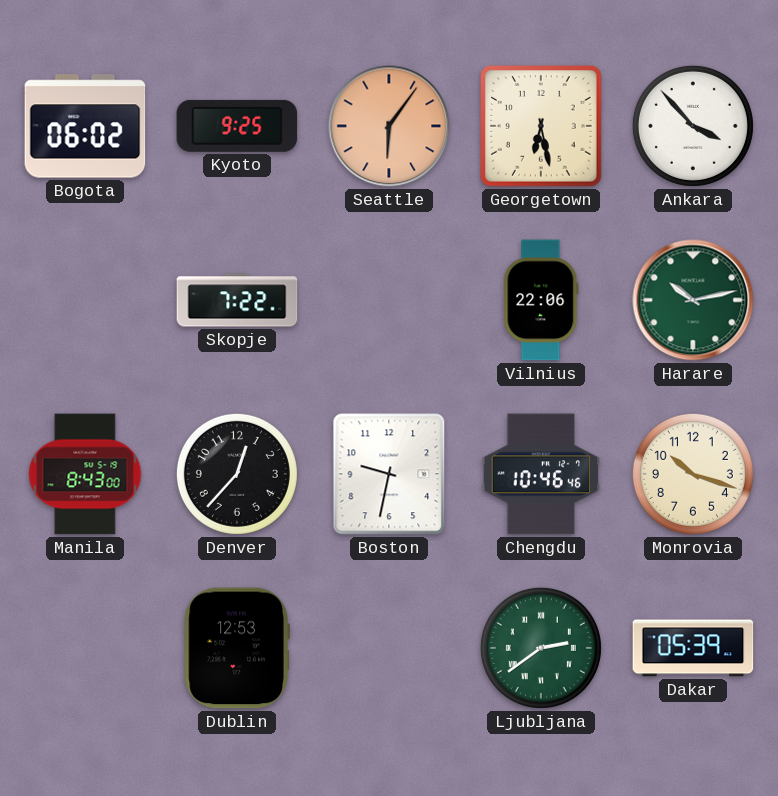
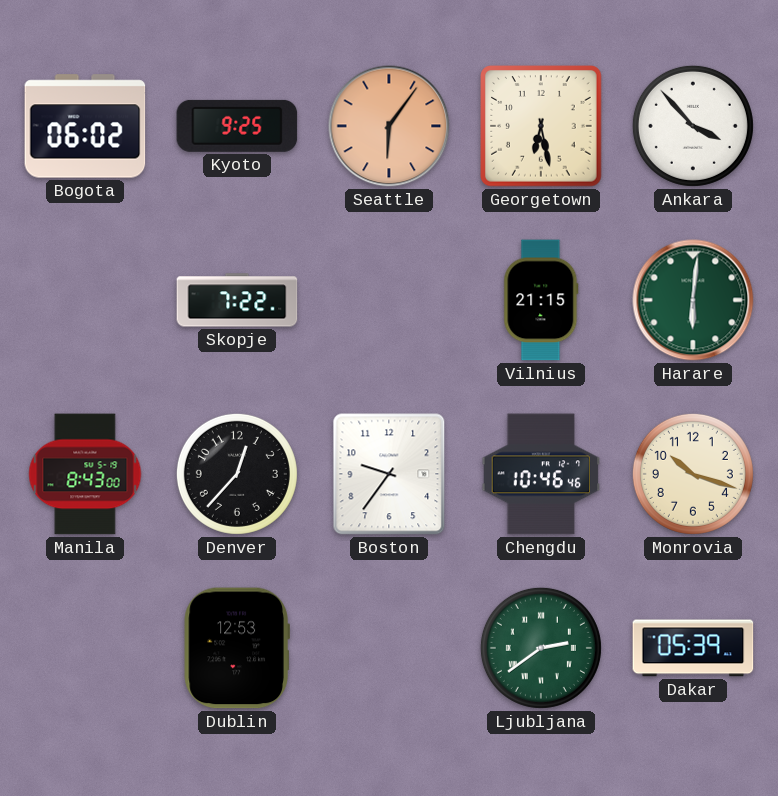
Vilnius: 22:06 -> 21:15 (541, 300)
Harare: 10:13 -> 6:01 (693, 300)
Boston: 9:32 -> 9:36 (389, 474)
